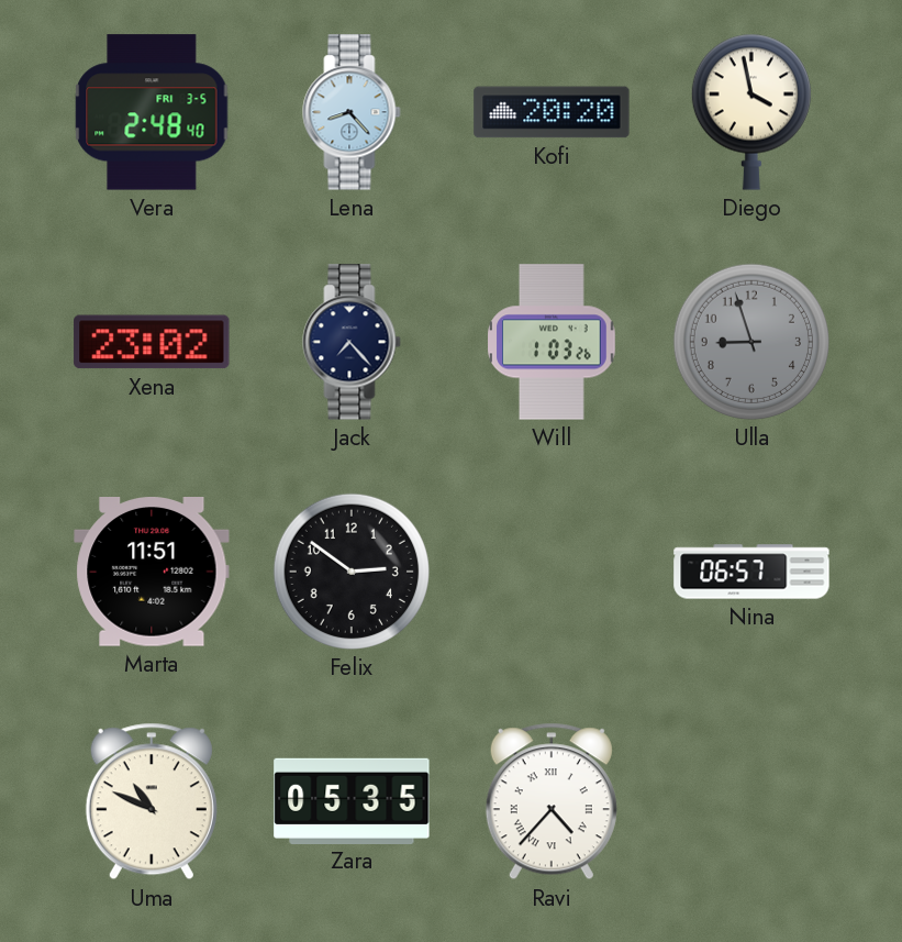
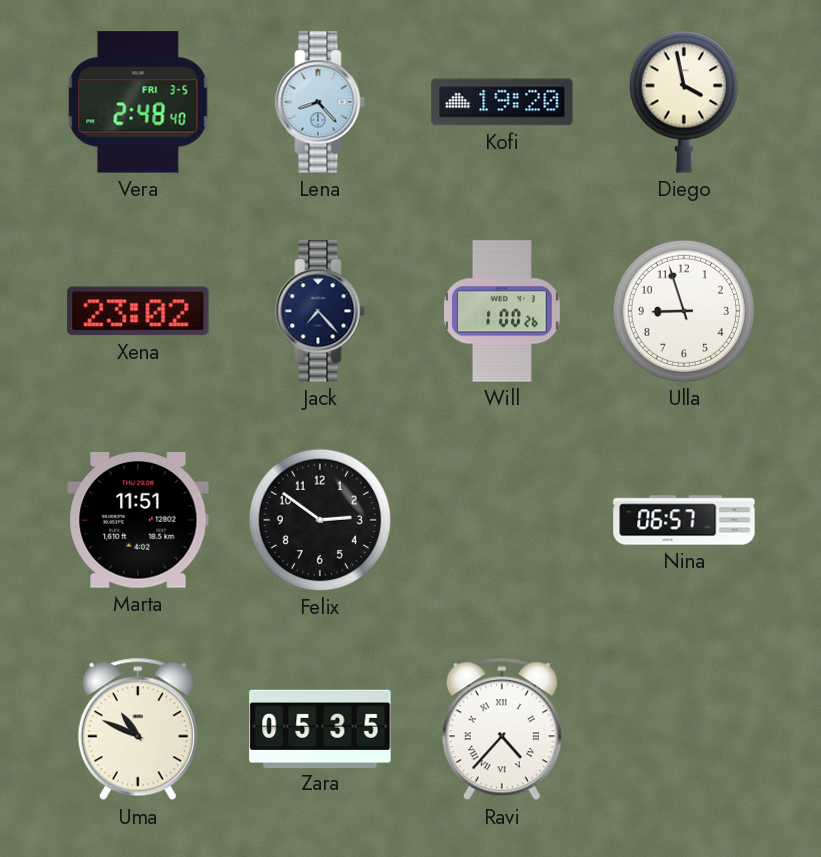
Kofi: 20:20 -> 19:20 (502, 102)
Will: 1:03 -> 1:00 (502, 311)
Ulla dial: grey -> white (684, 311)
